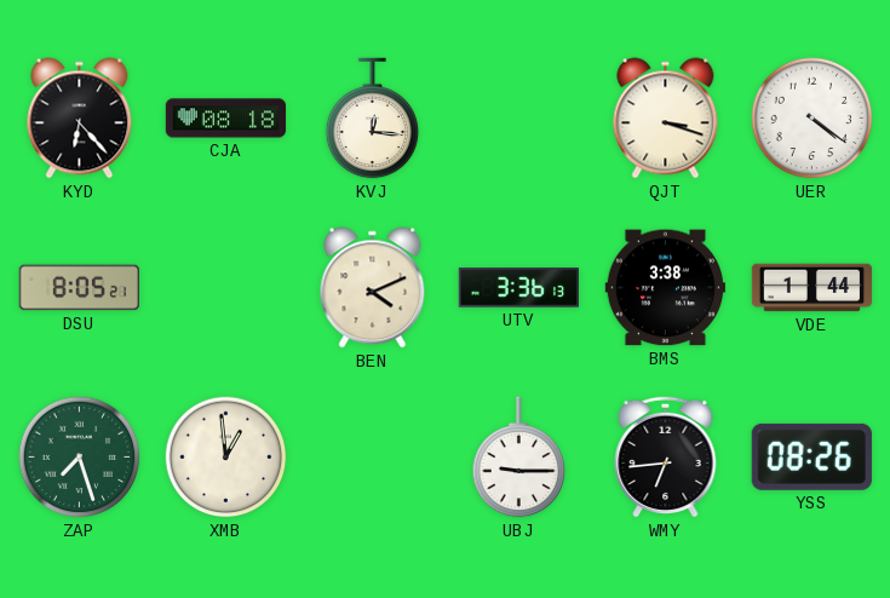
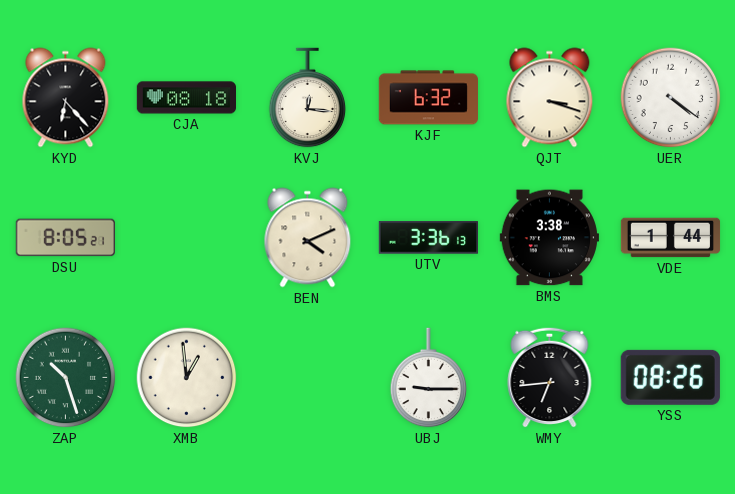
KJF: none -> 6:32 (428, 98)
ZAP: 7:27 -> 10:27 (66, 378)
